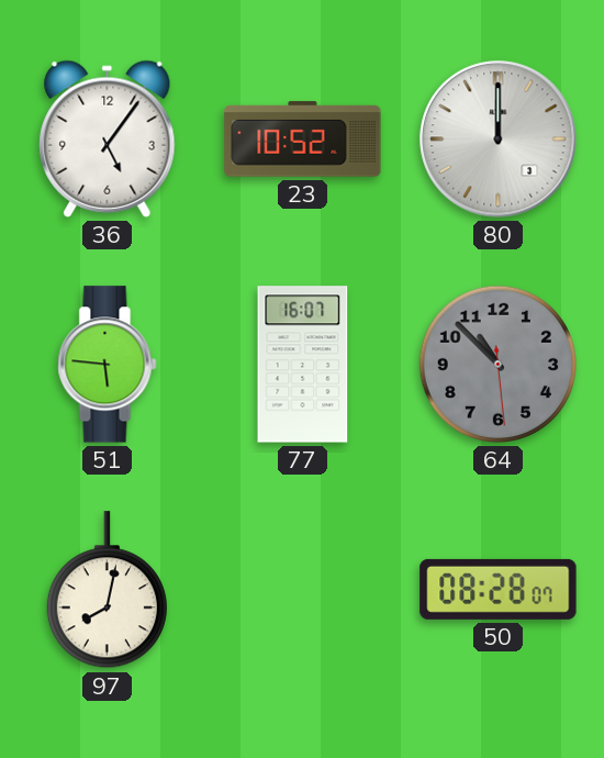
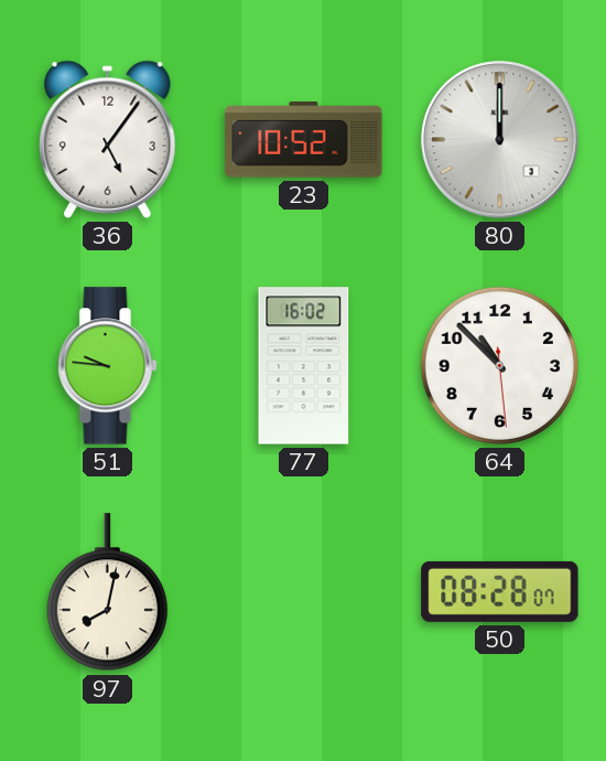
51: 5:46 -> 9:46 (108, 366)
77: 16:07 -> 16:02 (304, 366)
64 dial: grey -> white (499, 365)
